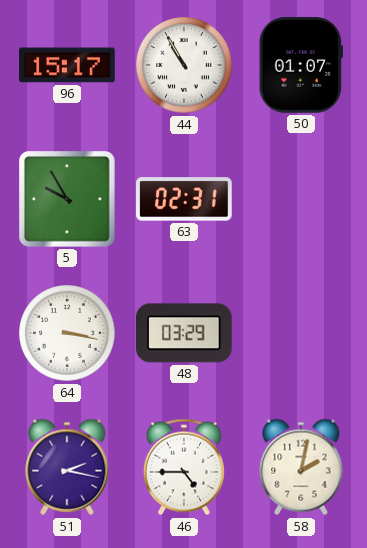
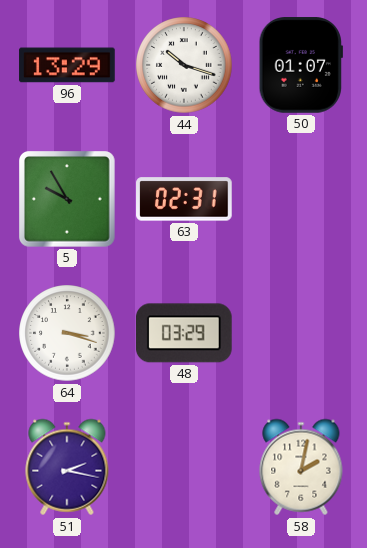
96: 15:17 -> 13:29 (67, 65)
44: 10:55 -> 10:18 (184, 65)
64: 3:17 -> 3:18 (67, 333)
46: 4:45 -> none (184, 467)
